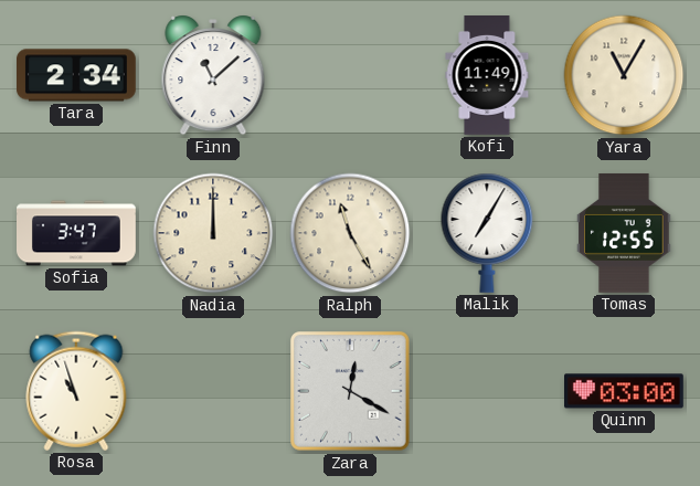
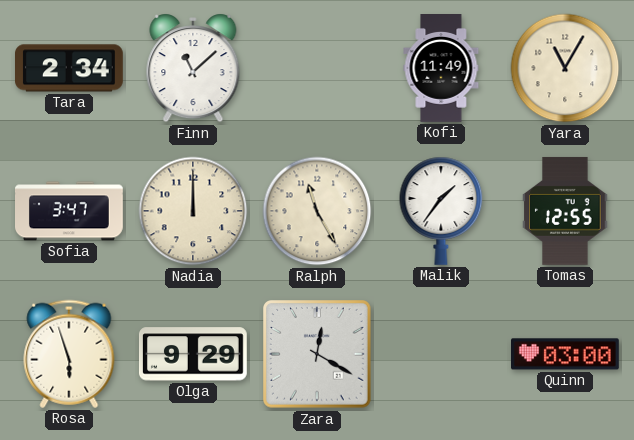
Malik: 7:05 -> 1:36 (441, 211)
Rosa: 10:57 -> 5:57 (69, 354)
Olga: none -> 9:29 (193, 354)
